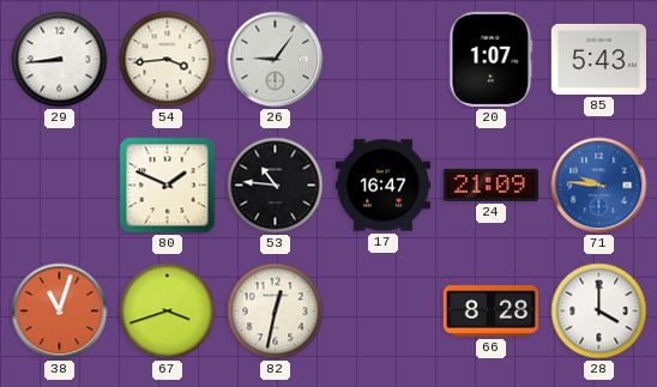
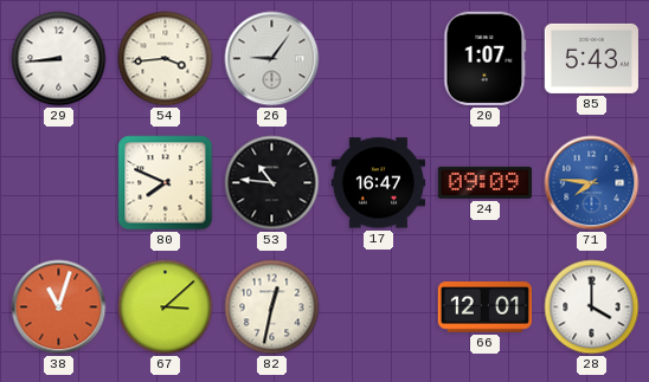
80: 1:49 -> 7:49 (166, 183)
24: 21:09 -> 09:09 (484, 182)
71: 9:46 -> 7:46 (592, 183)
67: 3:42 -> 3:08 (166, 307)
66: 8:28 -> 12:01 (484, 307)
